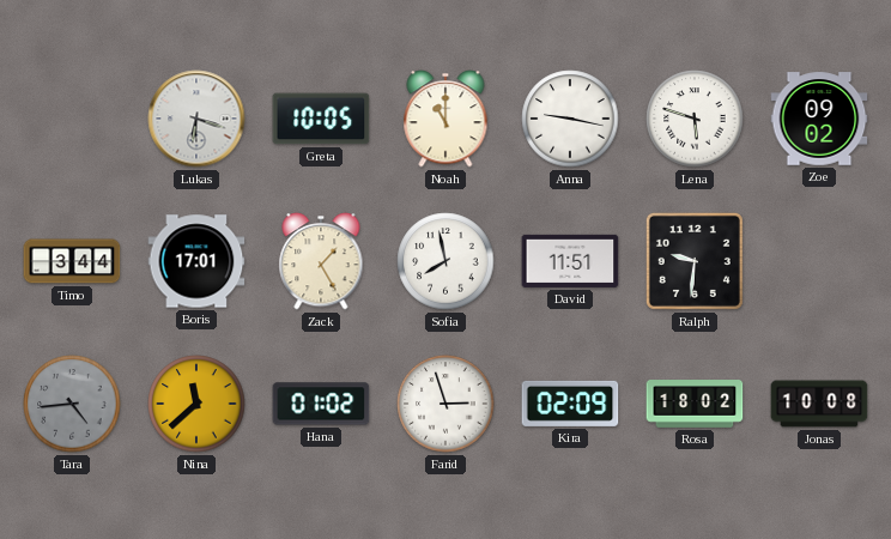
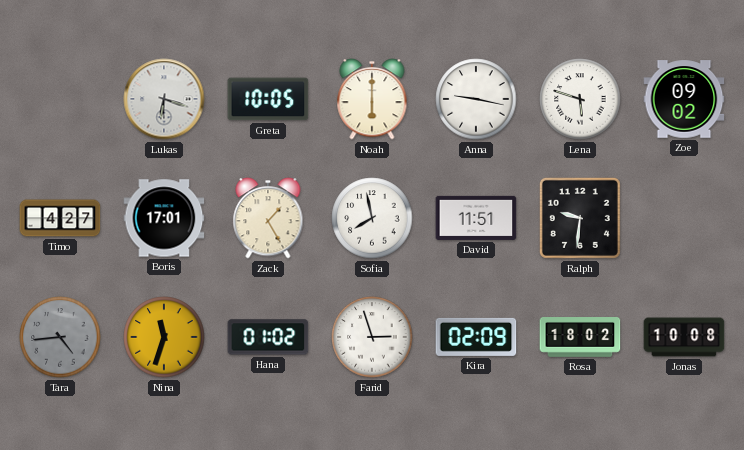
Noah: 11:00 -> 6:00 (372, 99)
Timo: 3:44 -> 4:27 (60, 218)
Nina: 11:38 -> 11:33 (164, 337)
